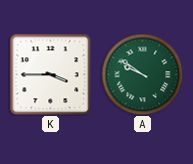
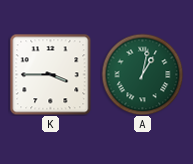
A: 9:51 -> 1:02 (142, 74)
